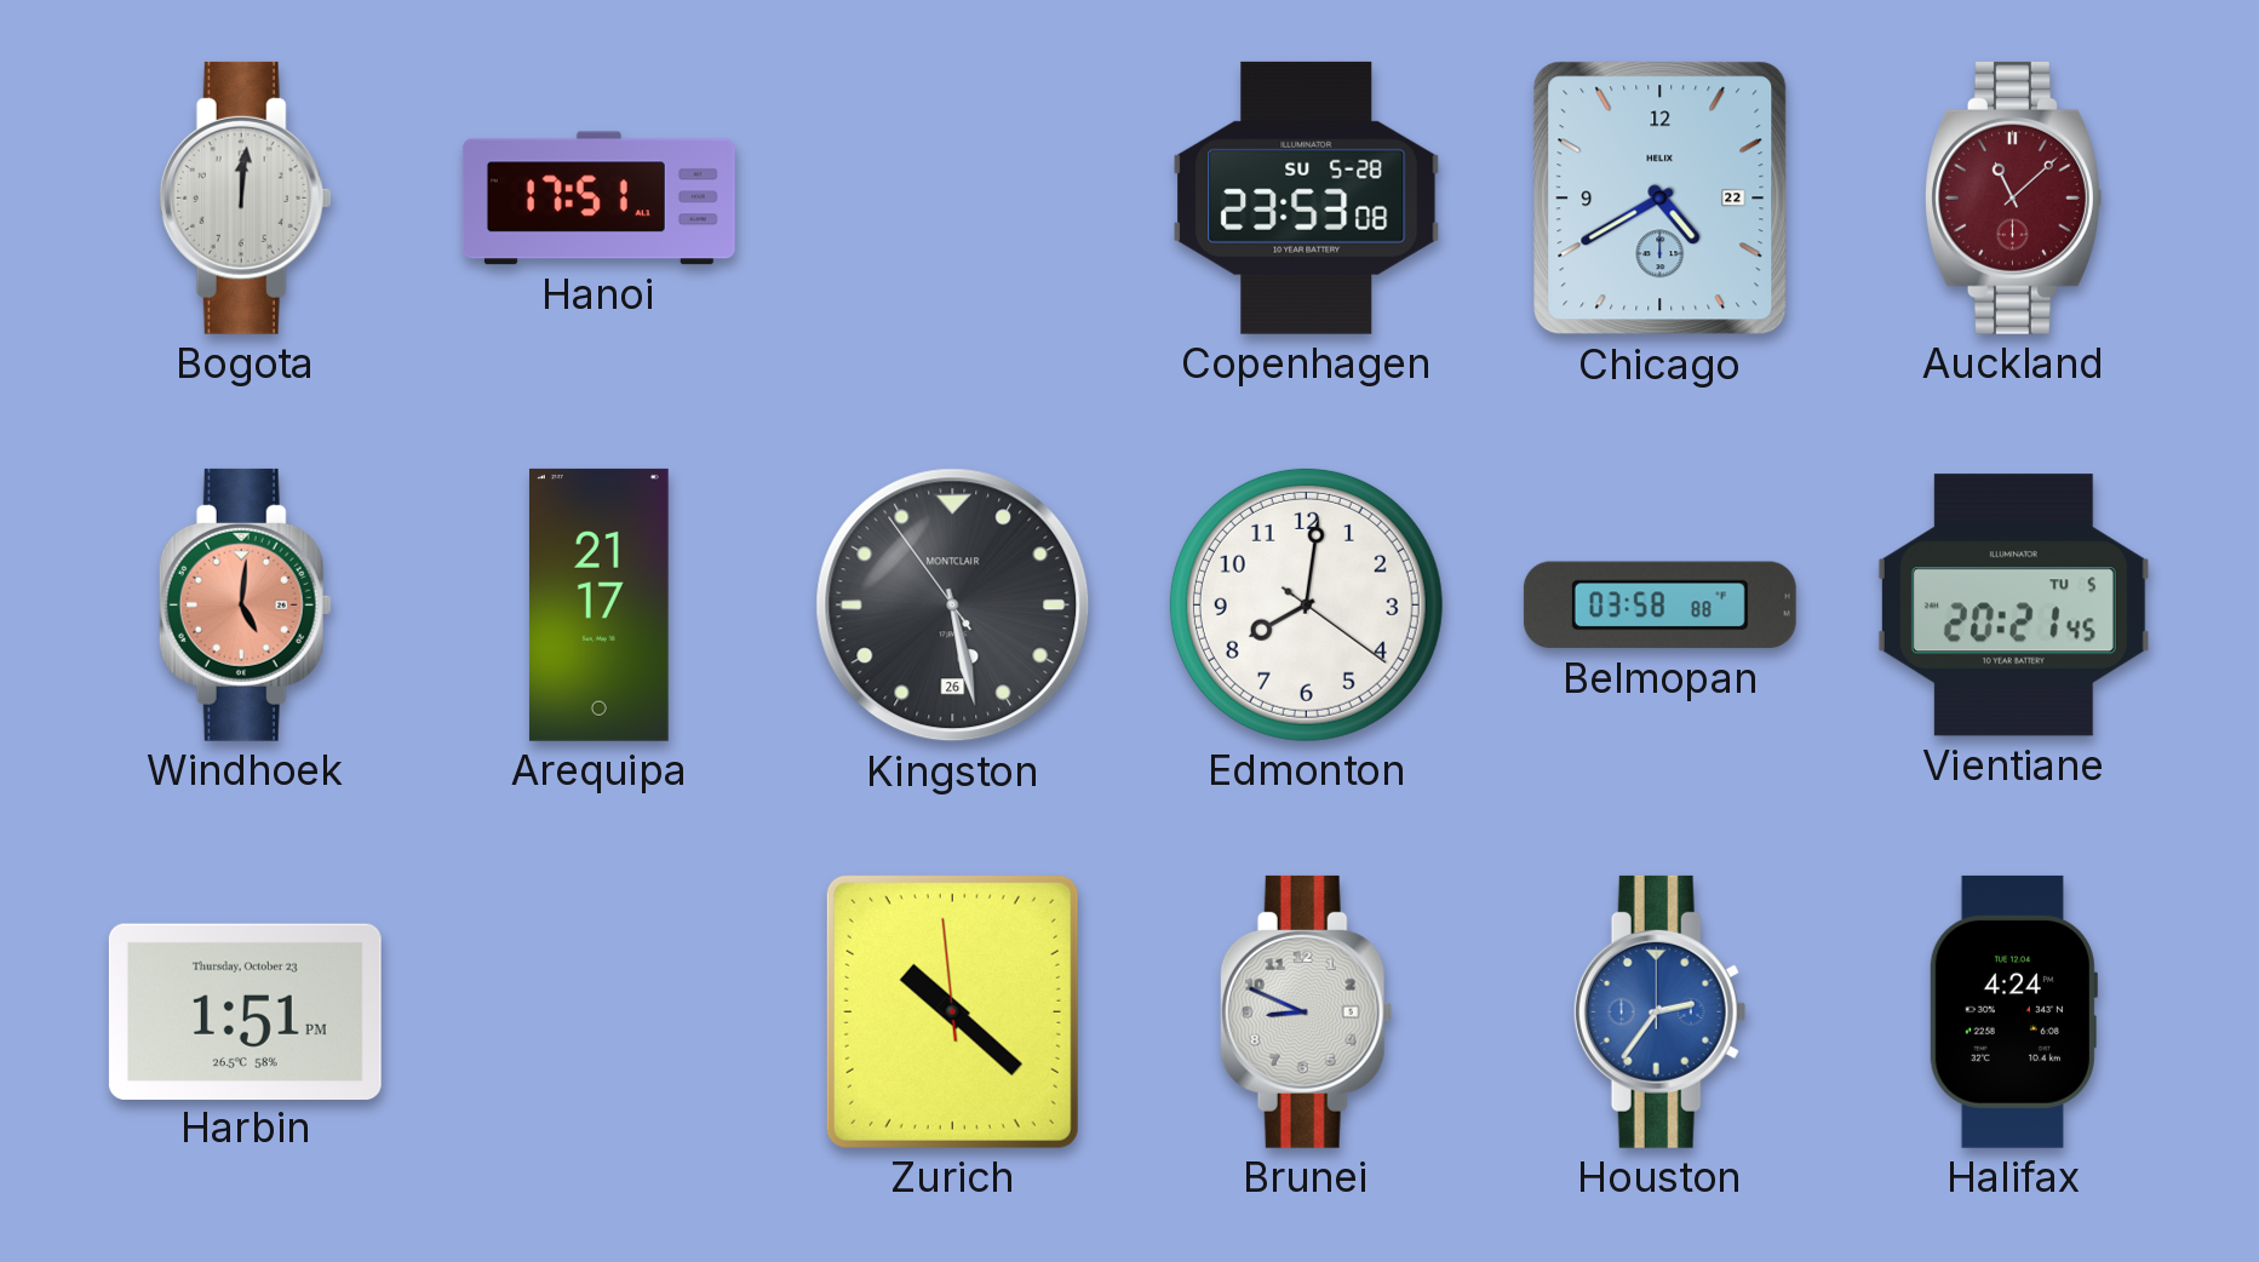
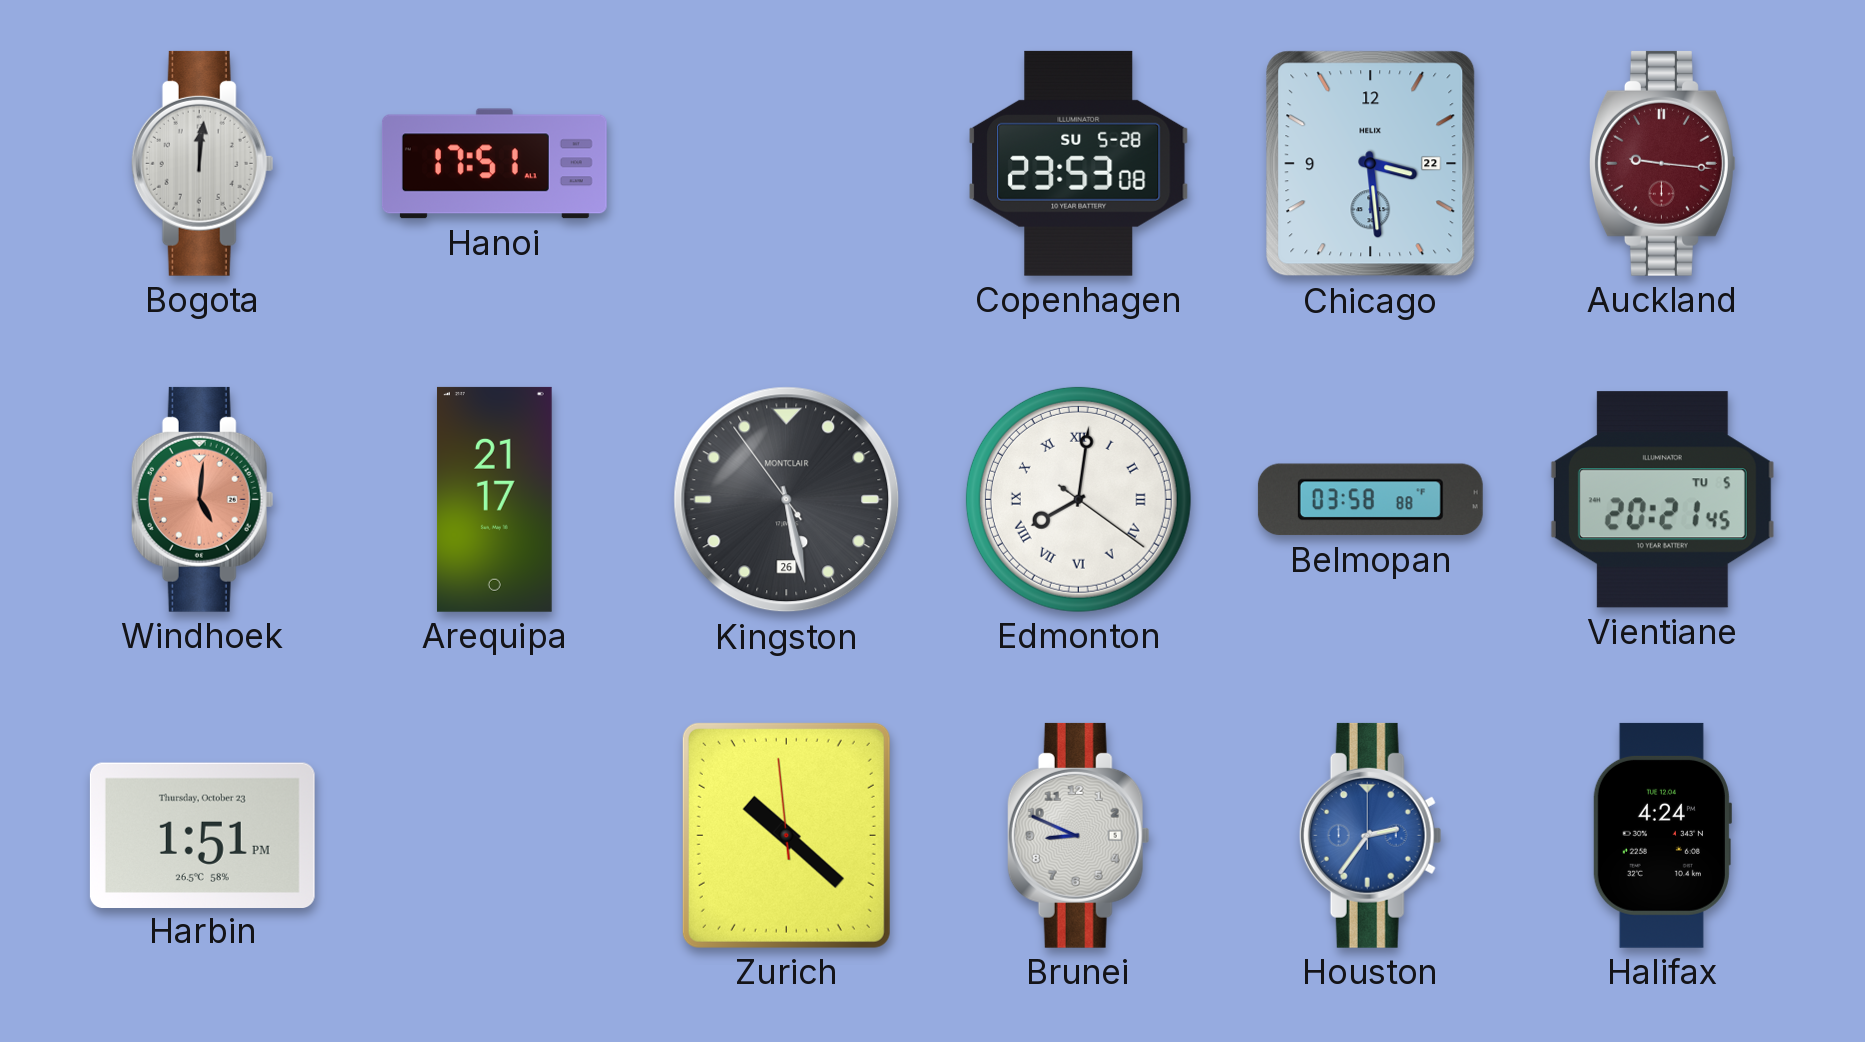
Chicago: 4:40 -> 3:29 (1371, 164)
Auckland: 11:08 -> 9:16 (1662, 163)
Edmonton numerals: Arabic -> Roman (1078, 499)
